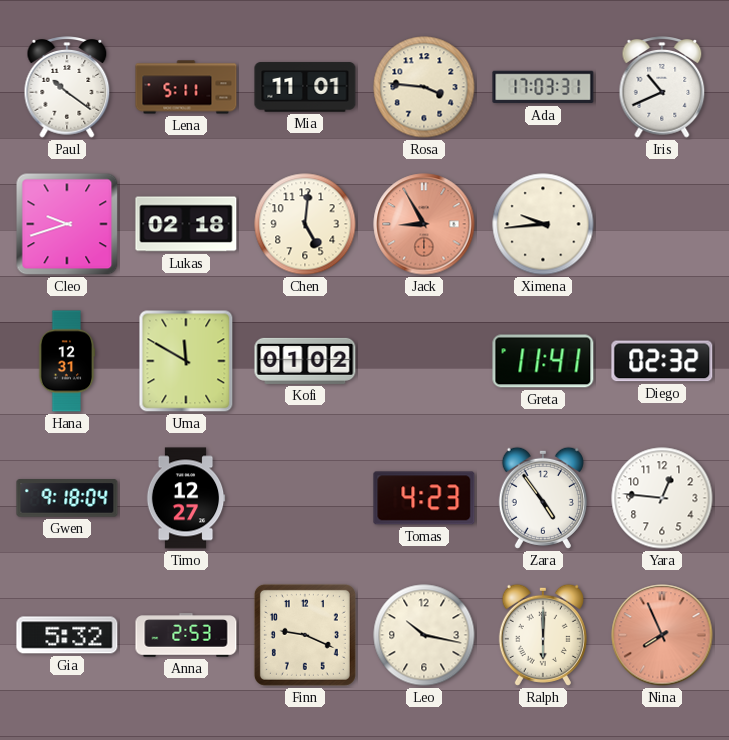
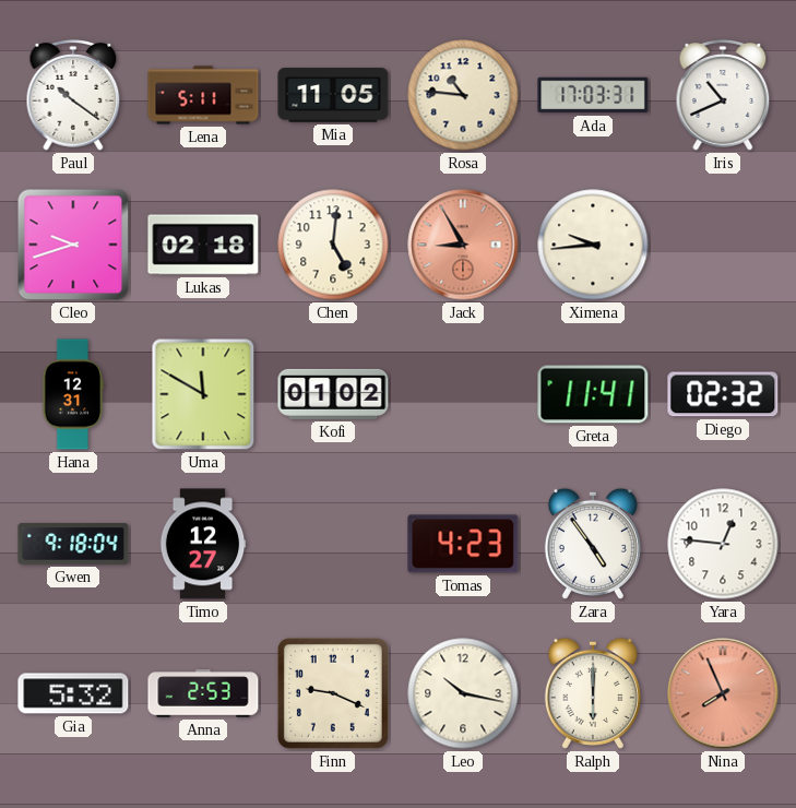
Mia: 11:01 -> 11:05 (333, 95)
Rosa: 3:46 -> 10:46 (463, 95)
